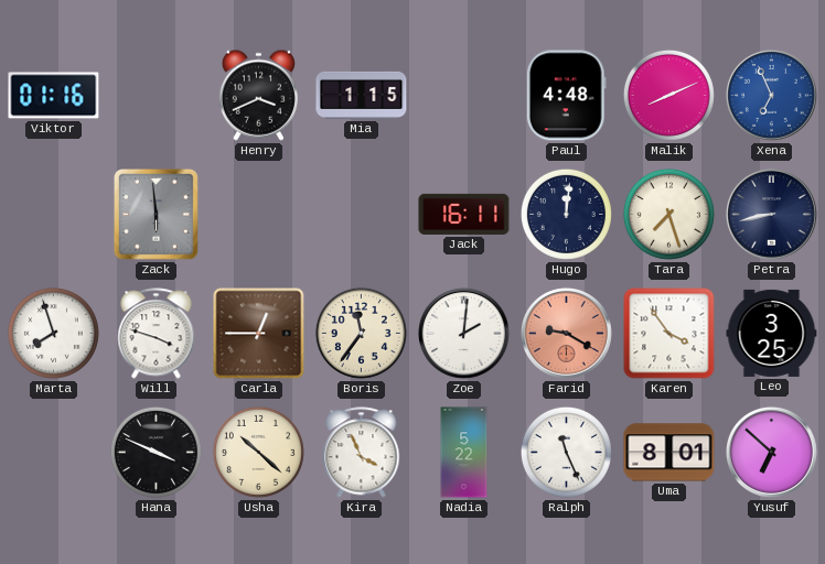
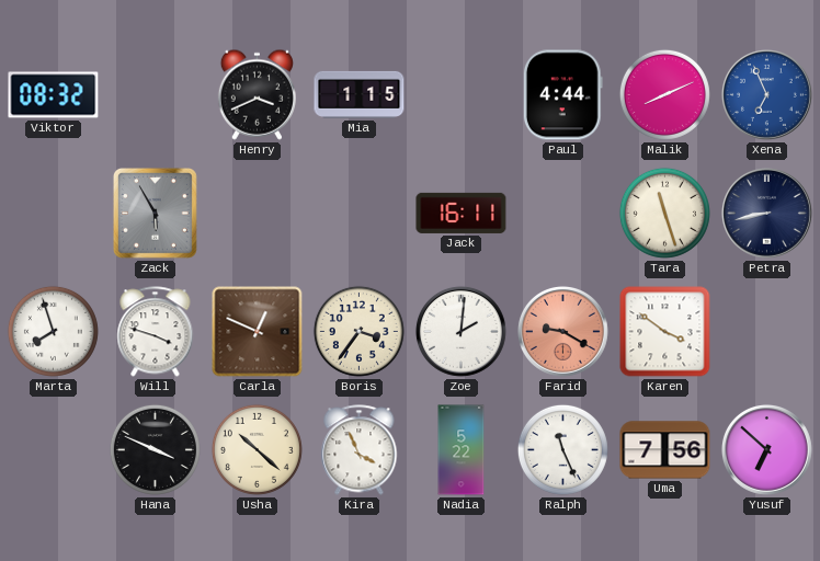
Viktor: 01:16 -> 08:32 (54, 95)
Paul: 4:48 -> 4:44 (562, 95)
Zack: 5:59 -> 5:55 (155, 214)
Hugo: 12:01 -> none (566, 214)
Tara: 7:27 -> 11:27 (664, 213)
Carla: 12:45 -> 12:49 (258, 332)
Boris: 11:36 -> 3:36 (358, 331)
Karen: 3:54 -> 3:51 (665, 332)
Leo: 3:25 -> none (772, 333)
Uma: 8:01 -> 7:56 (665, 450)
